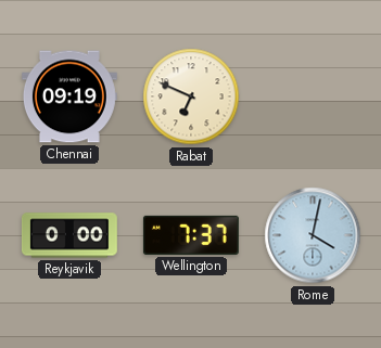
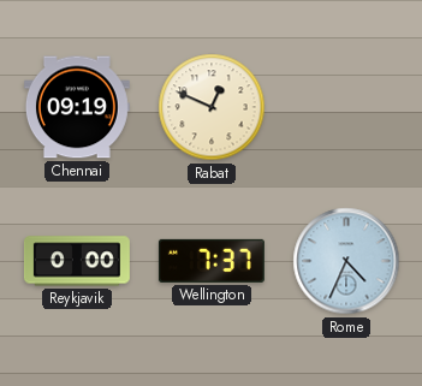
Rabat: 6:49 -> 12:49 (212, 107)
Rome: 4:02 -> 4:34 (346, 261)
